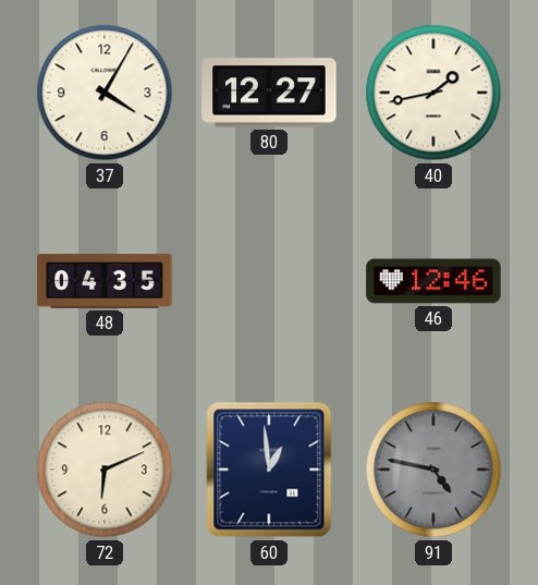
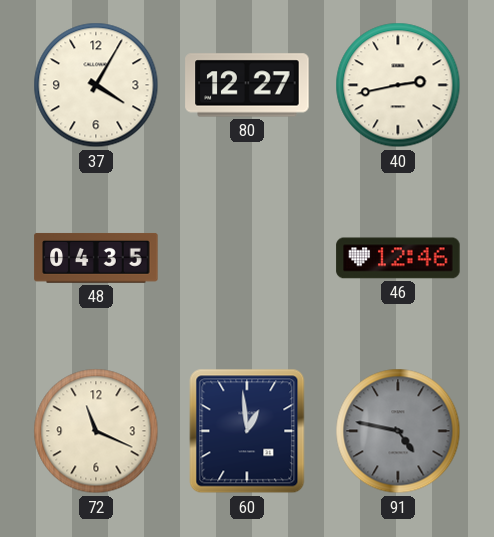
40: 1:43 -> 2:43 (398, 85)
72: 6:11 -> 11:19 (96, 431)
